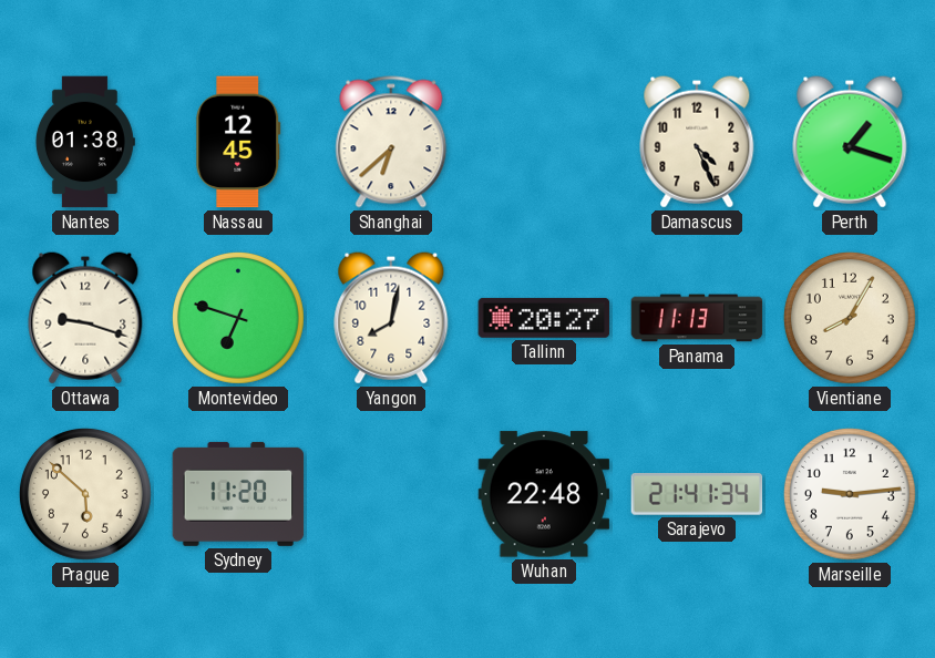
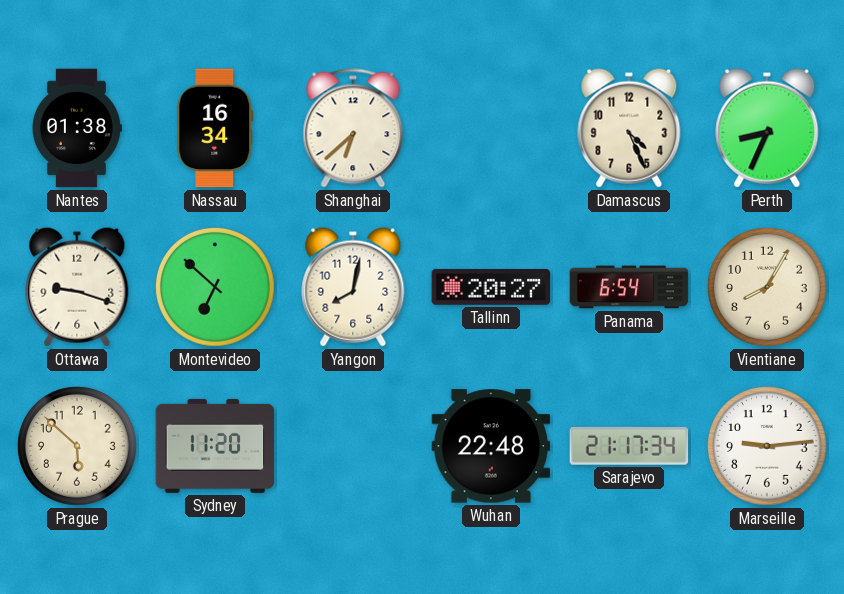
Nassau: 12:45 -> 16:34 (215, 128)
Perth: 1:18 -> 8:34 (767, 128)
Montevideo: 6:48 -> 6:52 (215, 287)
Panama: 11:13 -> 6:54 (629, 287)
Sarajevo: 21:41 -> 21:17 (629, 446)
